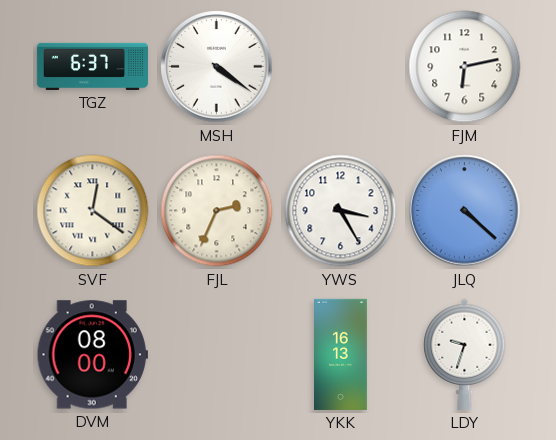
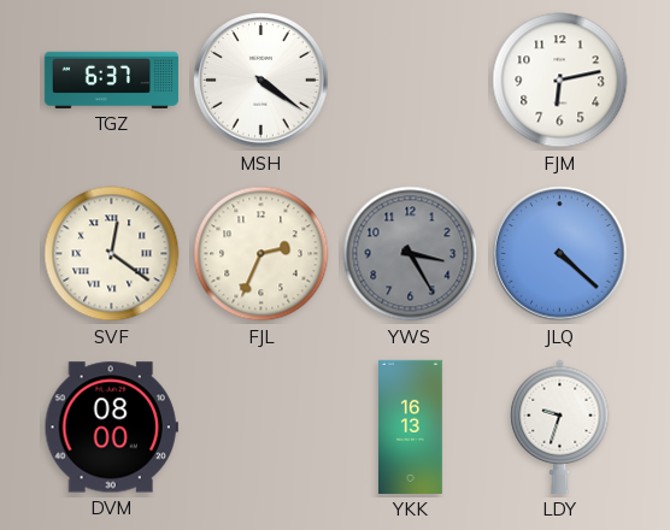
YWS dial: white -> grey (411, 254)
